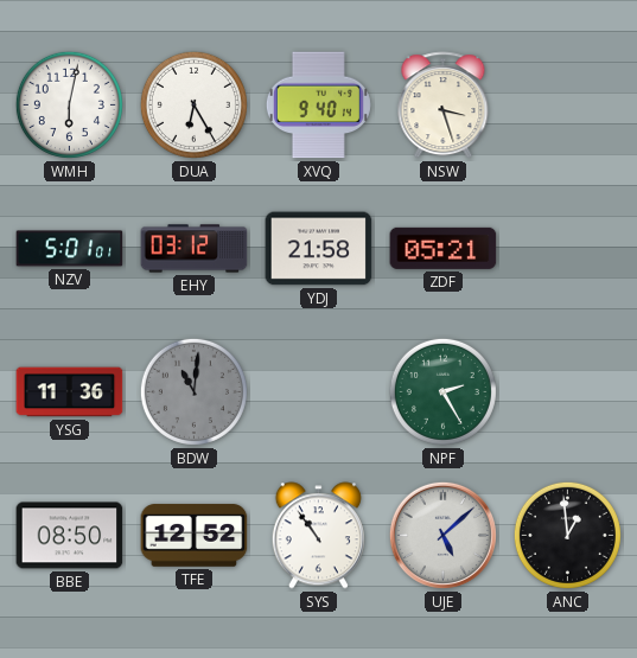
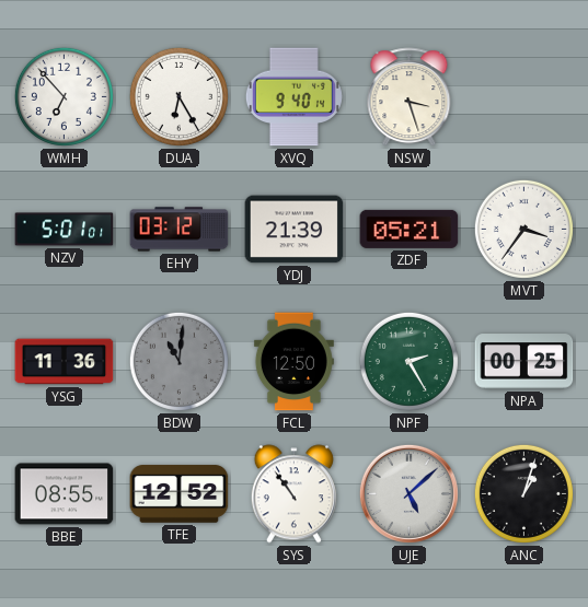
WMH: 6:02 -> 6:53 (64, 96)
YDJ: 21:58 -> 21:39 (295, 230)
MVT: none -> 3:36 (523, 229)
FCL: none -> 12:50 (293, 362)
NPA: none -> 00:25 (524, 362)
BBE: 08:50 -> 08:55 (65, 494)
ANC: 12:59 -> 1:03 (523, 493)
